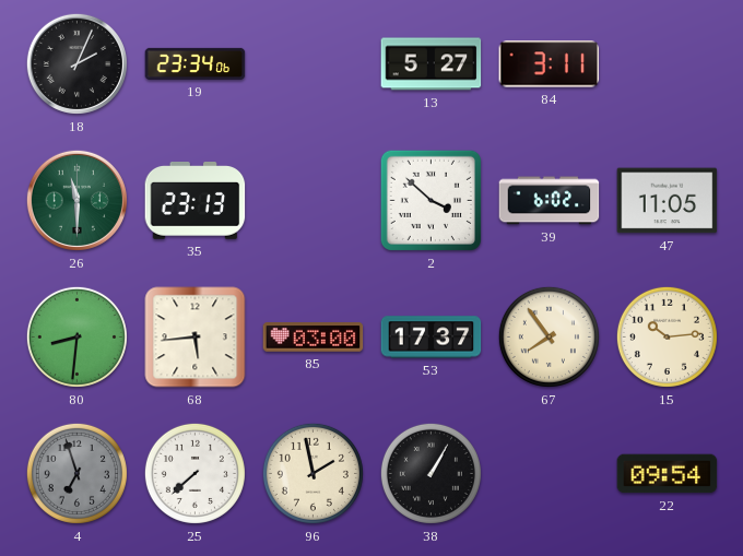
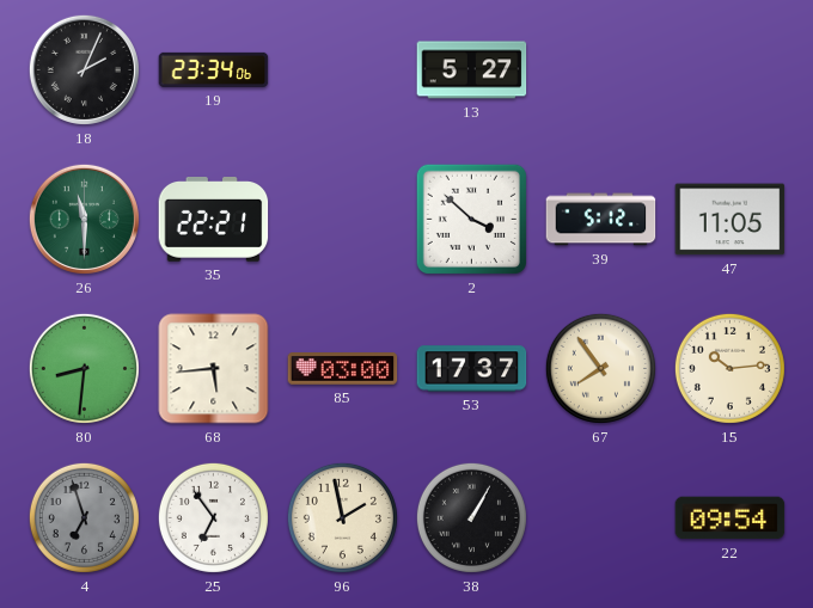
84: 3:11 -> none (550, 64)
35: 23:13 -> 22:21 (214, 220)
39: 6:02 -> 5:12 (601, 220)
25: 7:38 -> 6:54 (213, 517)
